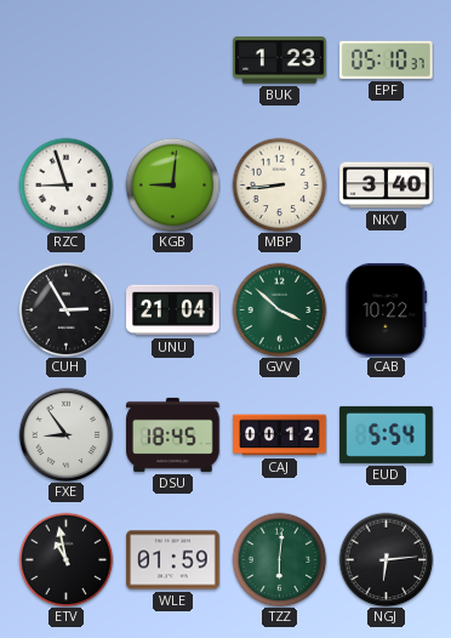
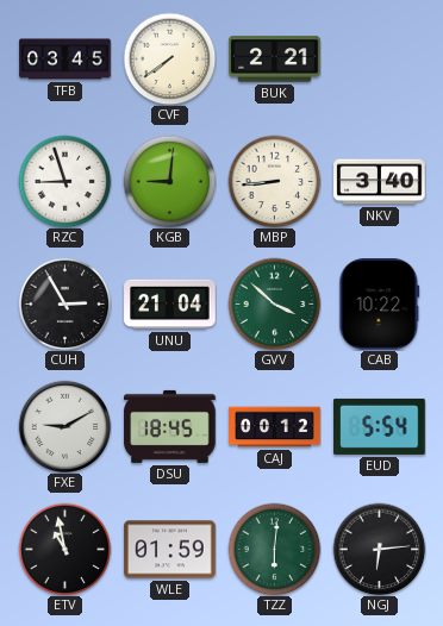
TFB: none -> 03:45 (65, 60)
CVF: none -> 7:39 (169, 58)
BUK: 1:23 -> 2:21 (275, 60)
EPF: 05:10 -> none (387, 59)
FXE: 8:54 -> 9:10 (64, 426)
